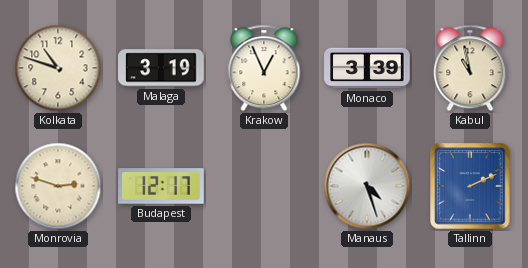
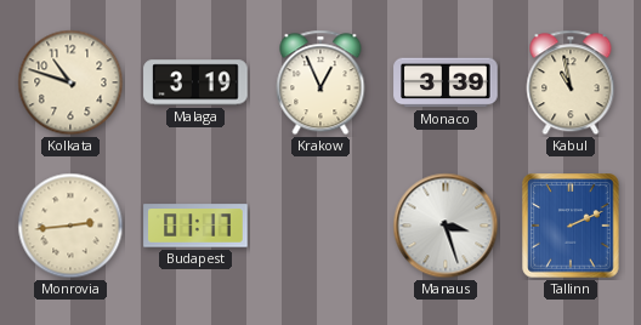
Monrovia: 2:48 -> 2:44 (70, 226)
Budapest: 12:17 -> 01:17 (195, 226)
Manaus: 4:27 -> 3:27 (446, 226)
